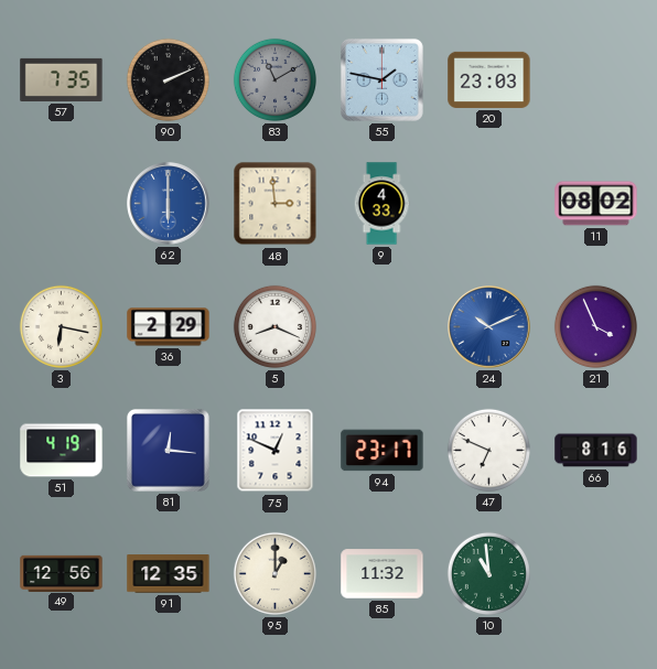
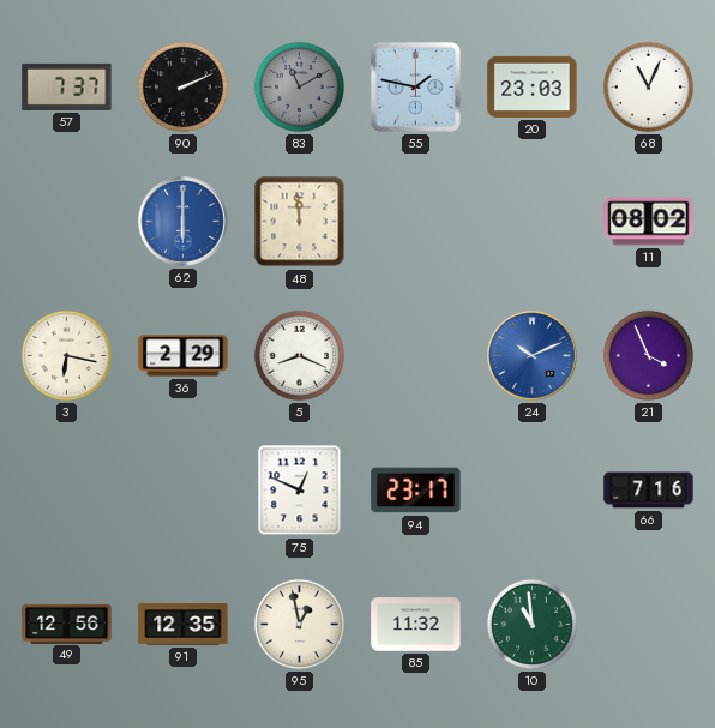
57: 7:35 -> 7:37 (67, 86)
68: none -> 11:04 (648, 86)
48: 2:59 -> 11:59 (300, 222)
9: 4:33 -> none (381, 204)
51: 4:19 -> none (62, 451)
81: 12:16 -> none (168, 450)
47: 6:49 -> none (488, 450)
66: 8:16 -> 7:16 (649, 491)
95: 1:00 -> 12:58 (299, 624)
